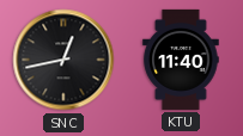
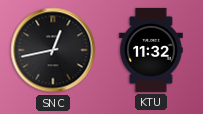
KTU: 11:40 -> 11:32 (151, 50)
